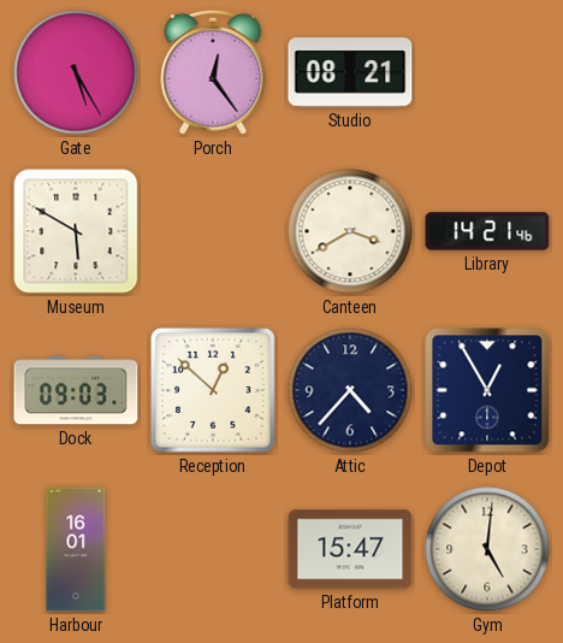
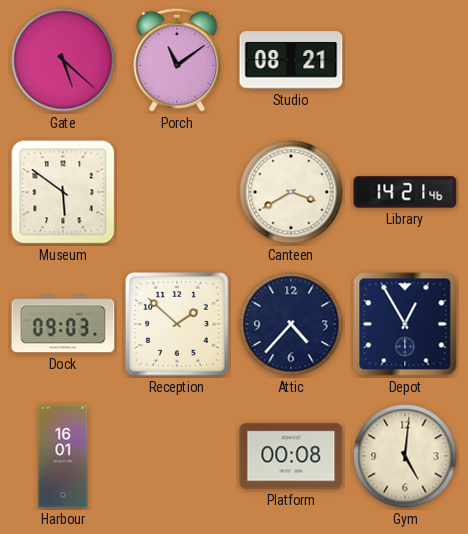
Gate: 5:25 -> 5:22 (63, 60)
Porch: 12:24 -> 11:09 (177, 60)
Museum: 5:50 -> 5:51 (63, 192)
Reception: 12:52 -> 1:52 (177, 324)
Platform: 15:47 -> 00:08 (291, 456)
